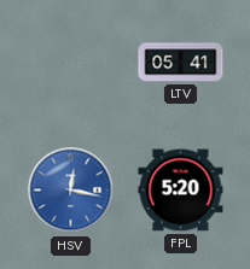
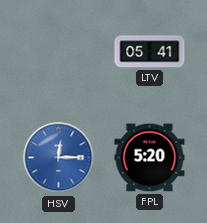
HSV: 12:17 -> 12:15 (59, 158)
